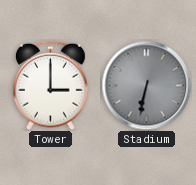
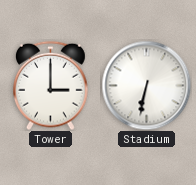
Stadium dial: grey -> white (146, 85)
